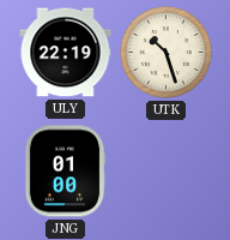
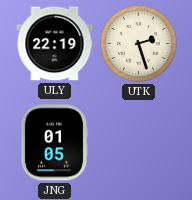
UTK: 10:27 -> 2:27 (139, 44)
JNG: 01:00 -> 01:05 (54, 143)
